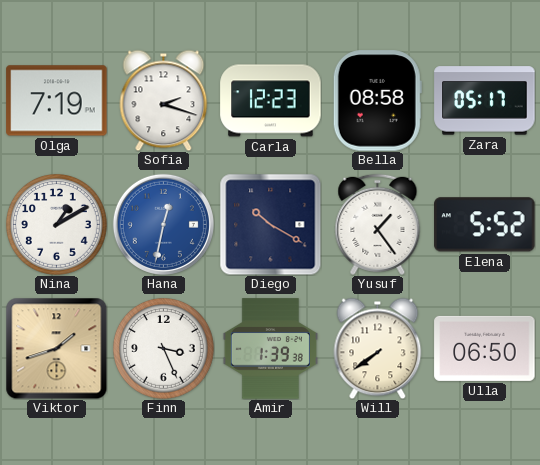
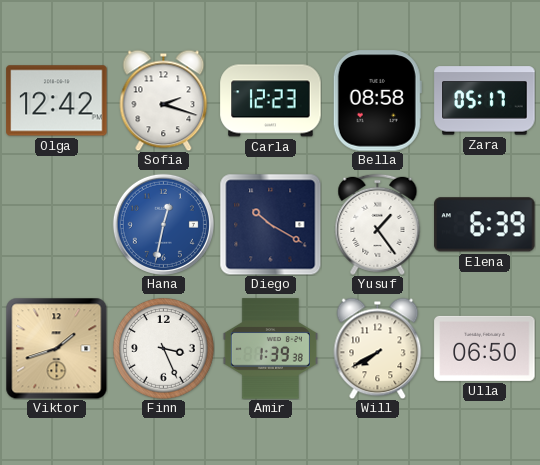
Olga: 7:19 -> 12:42 (57, 101)
Nina: 1:10 -> none (56, 224)
Elena: 5:52 -> 6:39 (485, 225)
Will: 7:39 -> 7:40 (378, 348)
